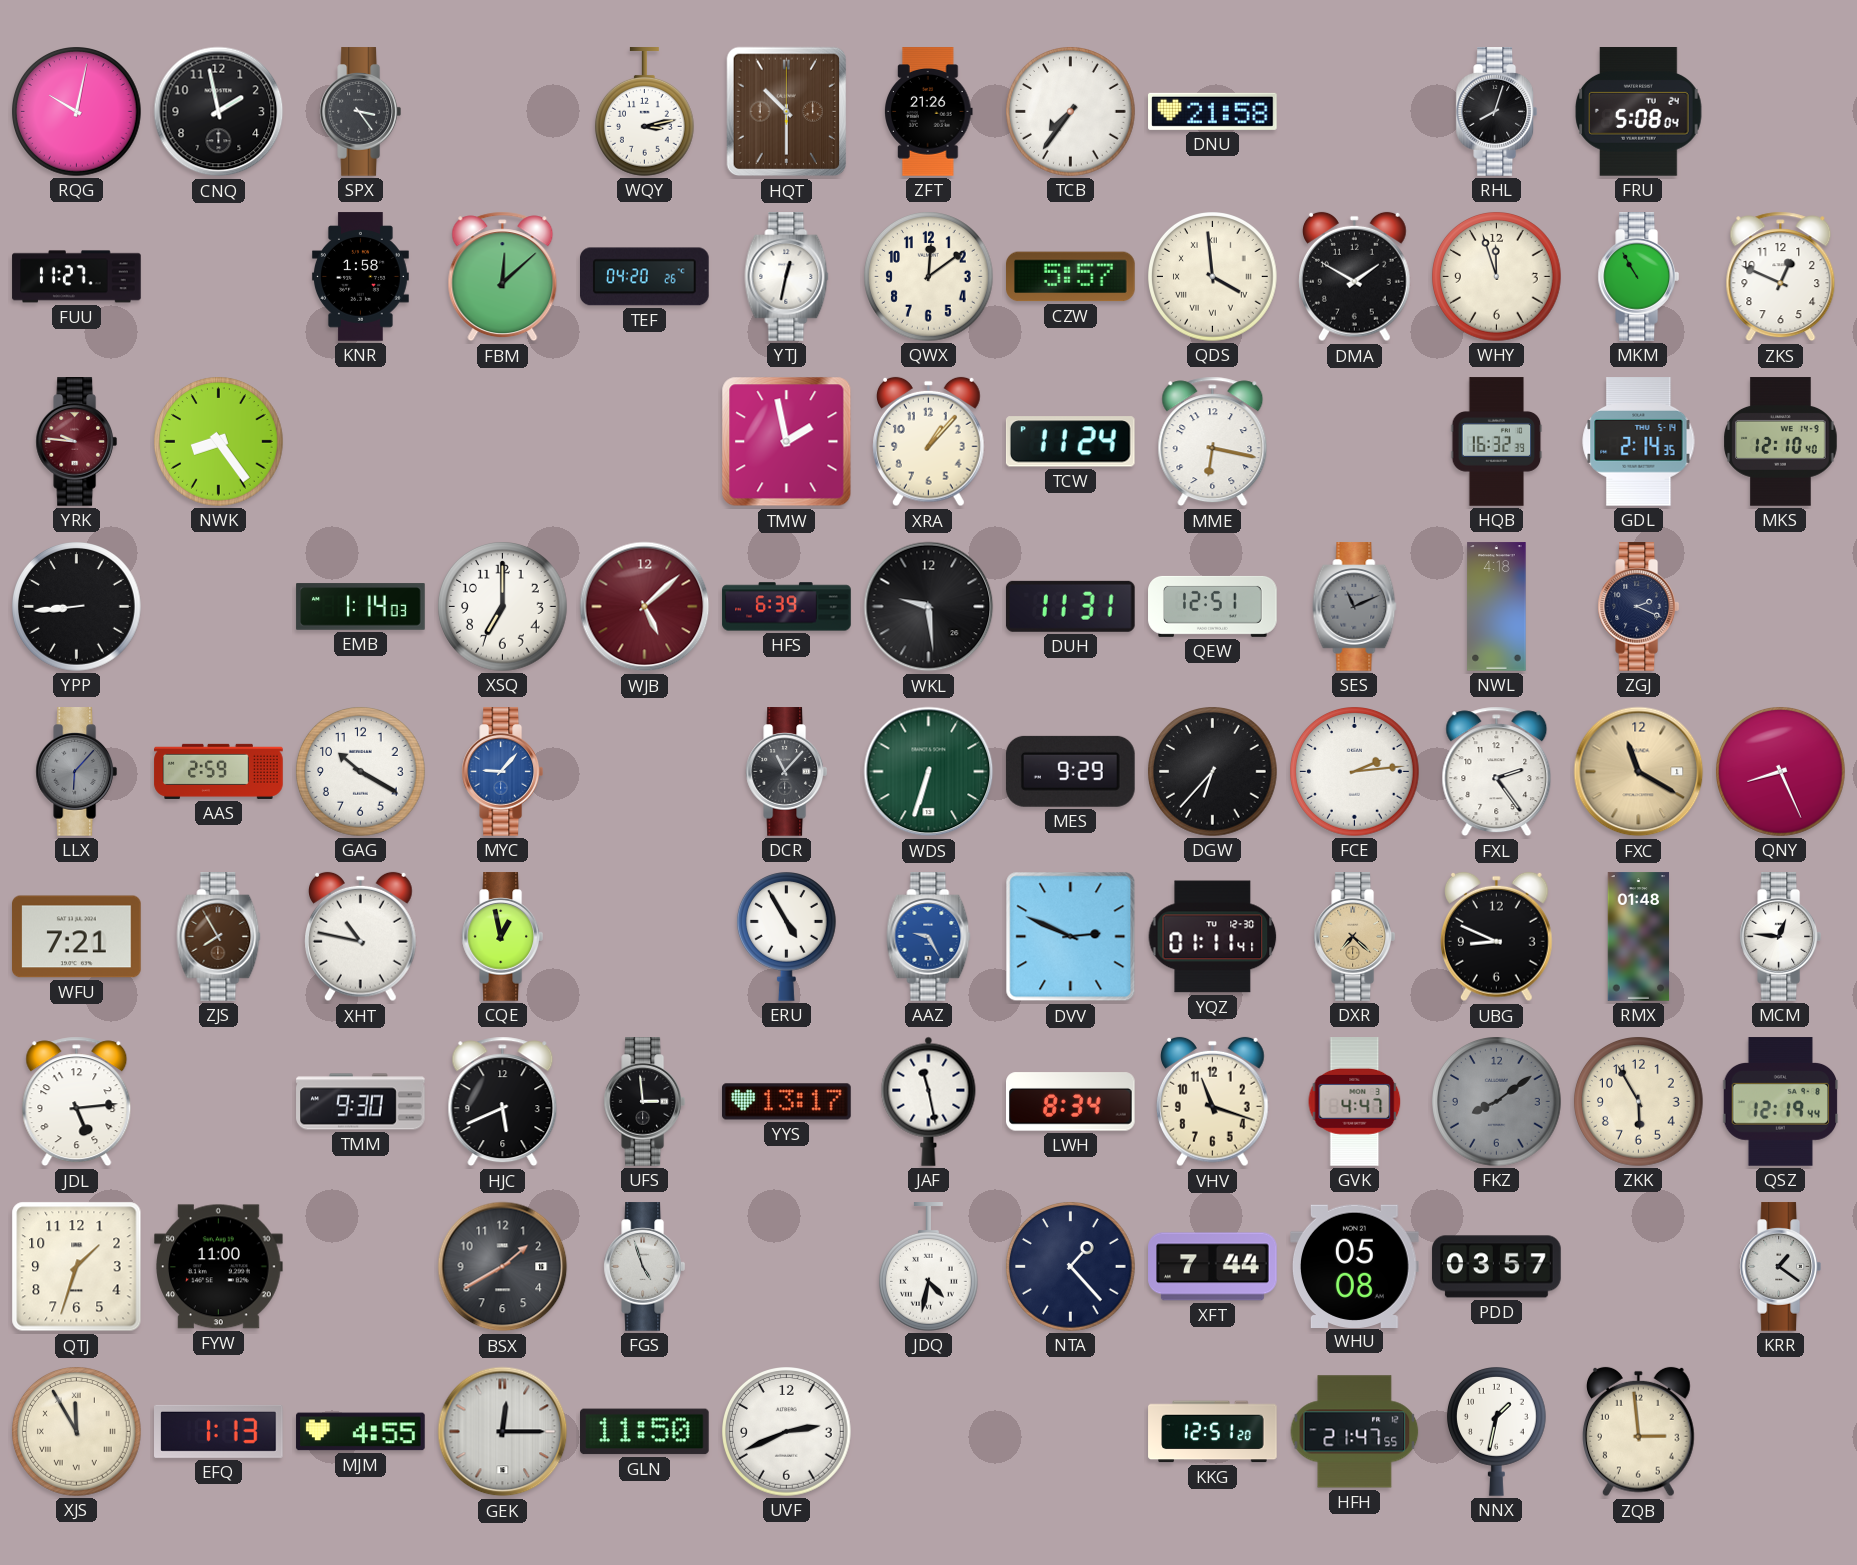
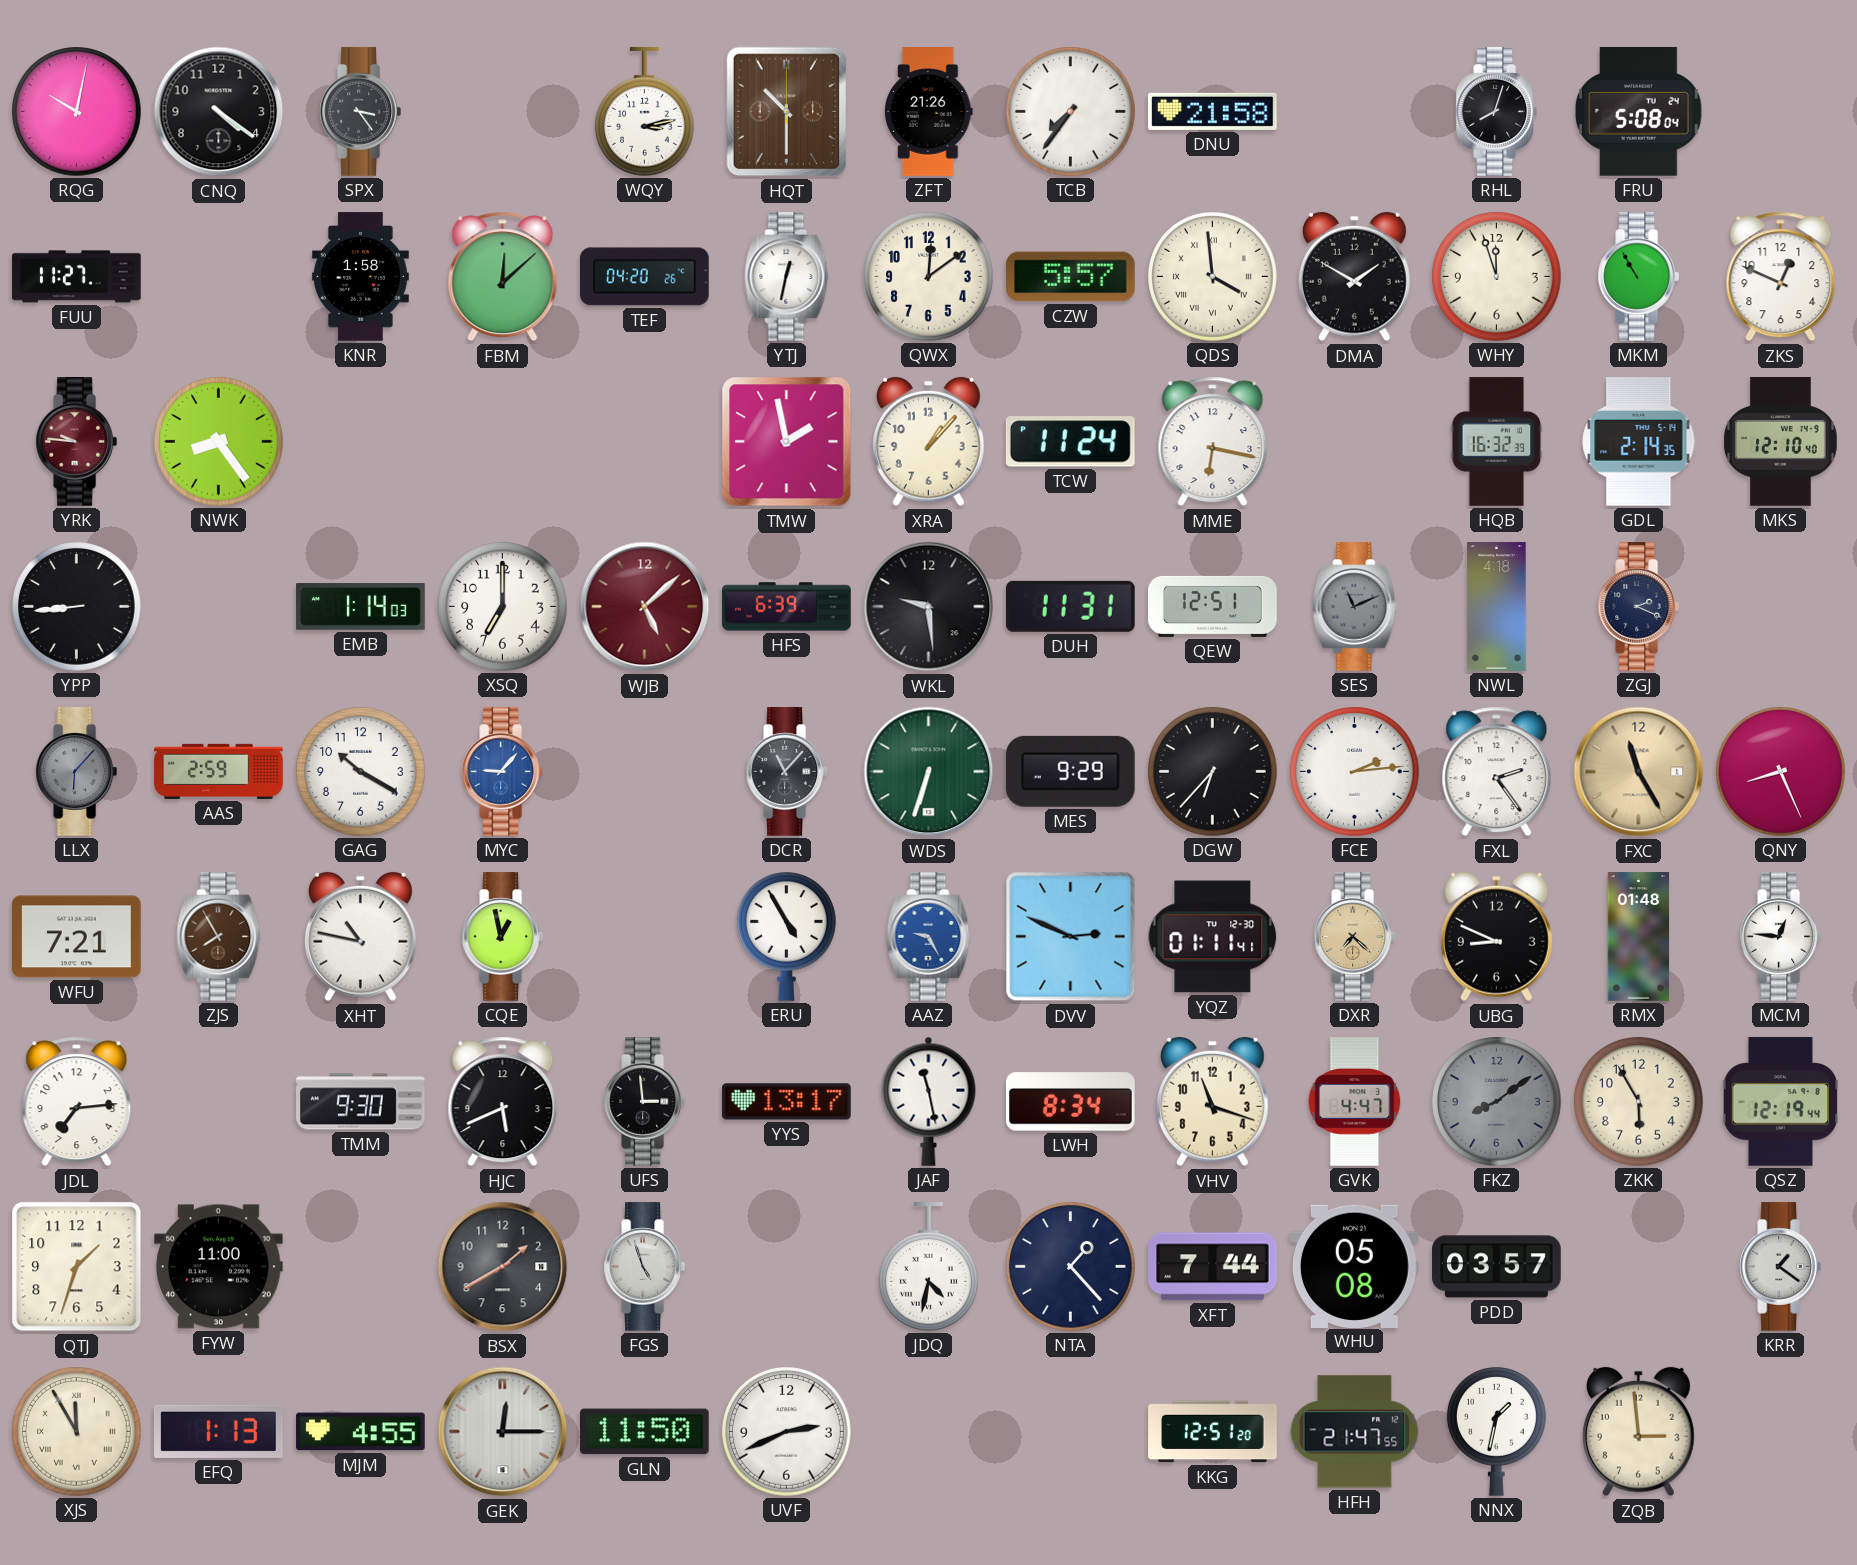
CNQ: 1:58 -> 4:21 (219, 112)
FXC: 11:20 -> 11:25 (1639, 772)
JDL: 5:14 -> 7:14 (77, 1102)
